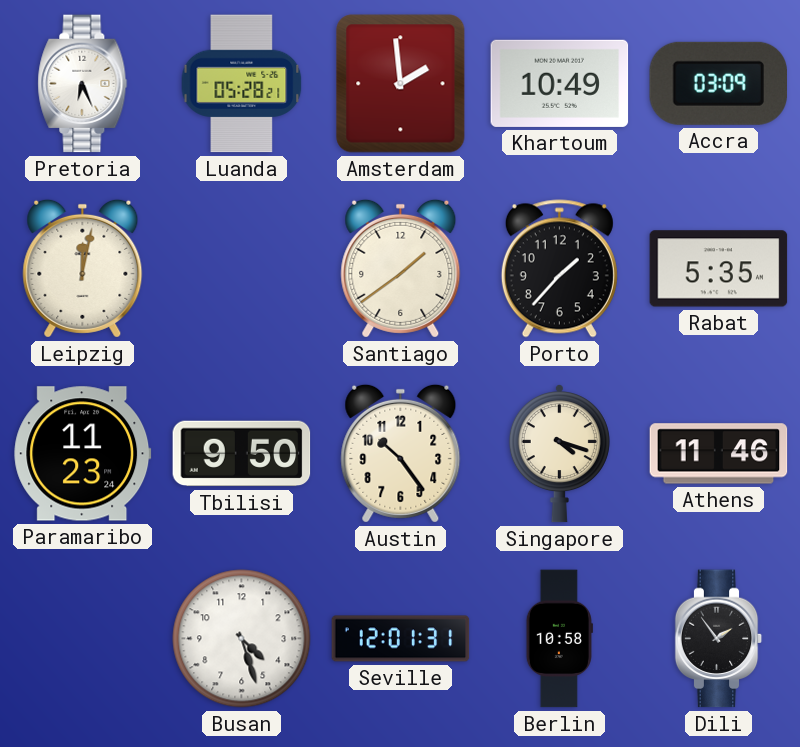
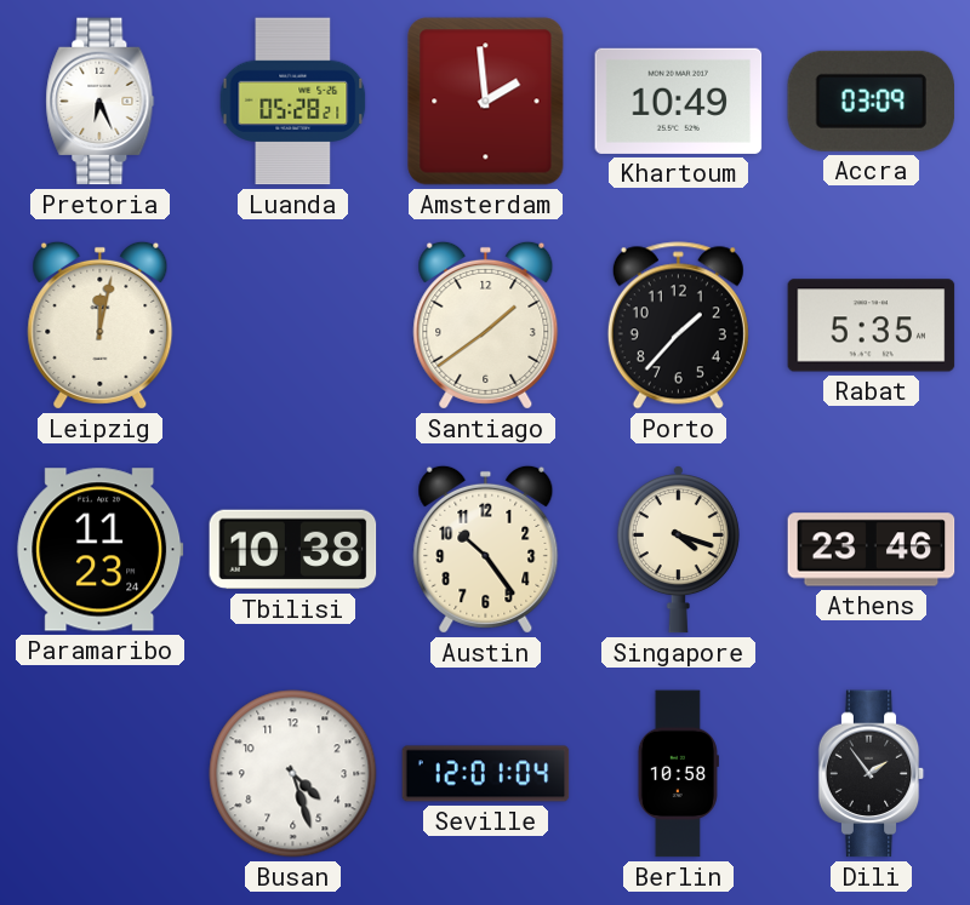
Tbilisi: 9:50 -> 10:38 (293, 550)
Athens: 11:46 -> 23:46 (872, 550)
Seville: 12:01:31 -> 12:01:04 (486, 774)
